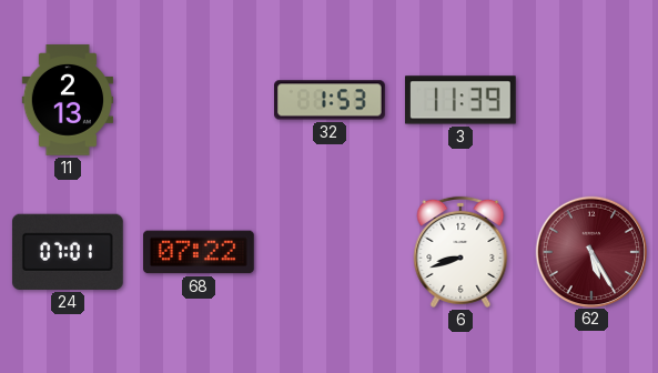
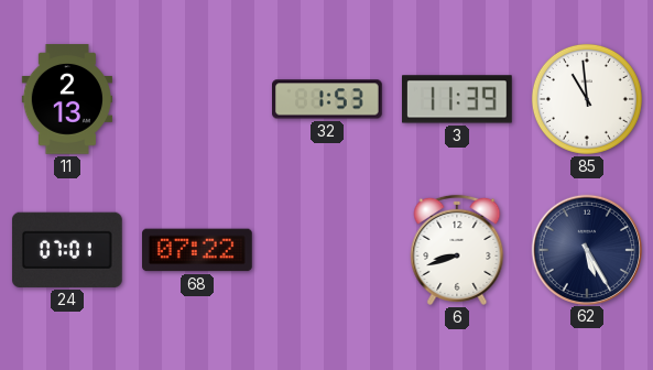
85: none -> 10:59 (587, 99)
62 dial: burgundy -> navy (586, 249)
